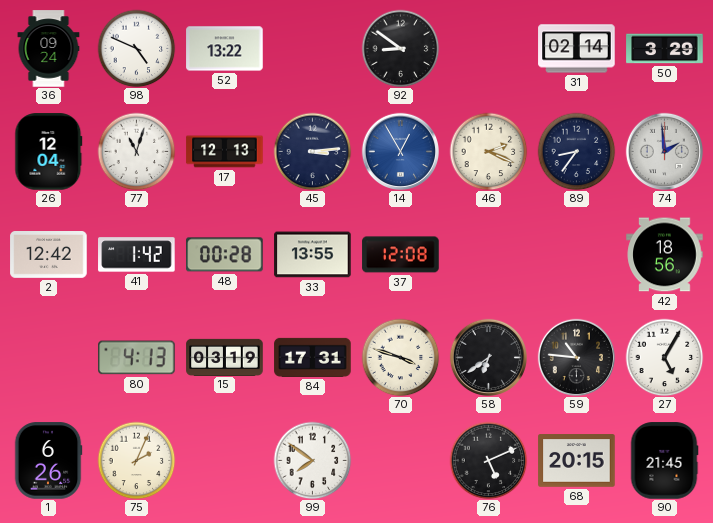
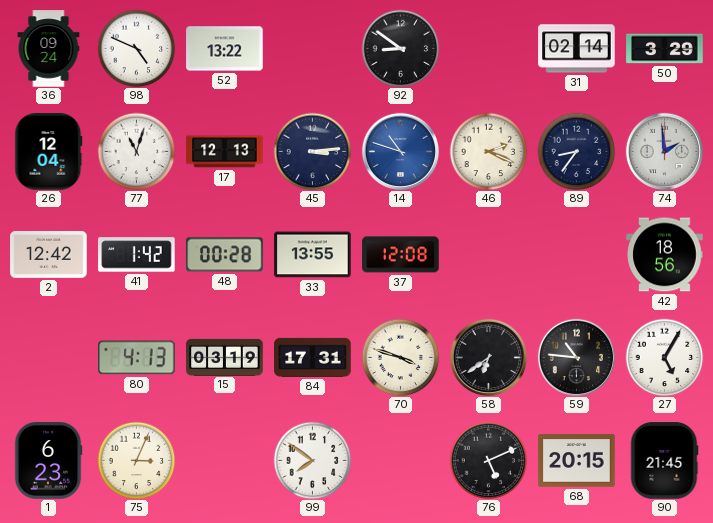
14: 12:55 -> 10:48 (400, 151)
1: 6:26 -> 6:23 (48, 461)
75: 2:04 -> 3:04 (136, 460)
